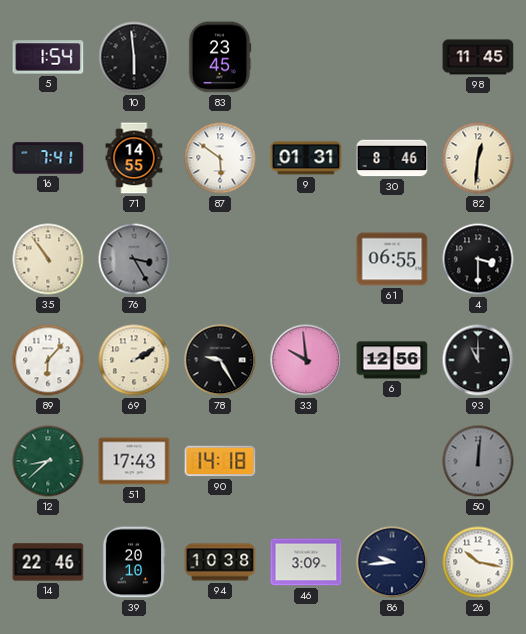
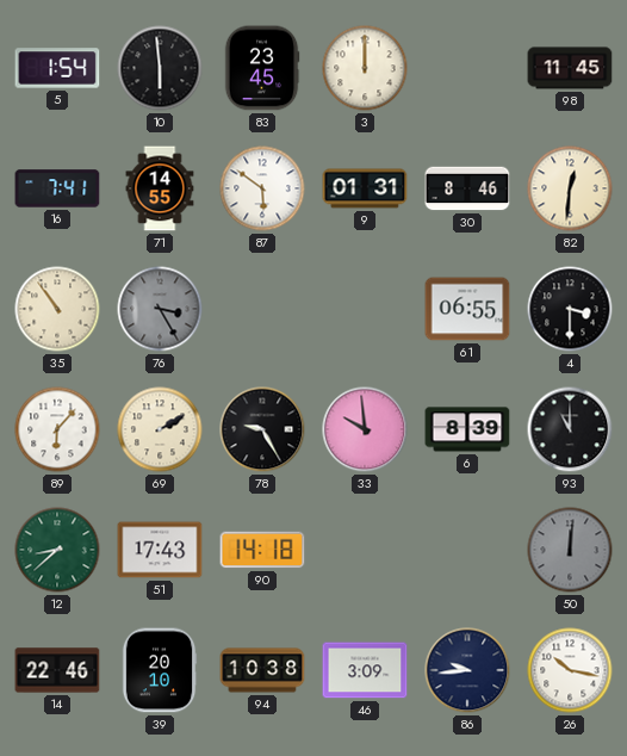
3: none -> 12:00 (365, 68)
6: 12:56 -> 8:39 (467, 429)
